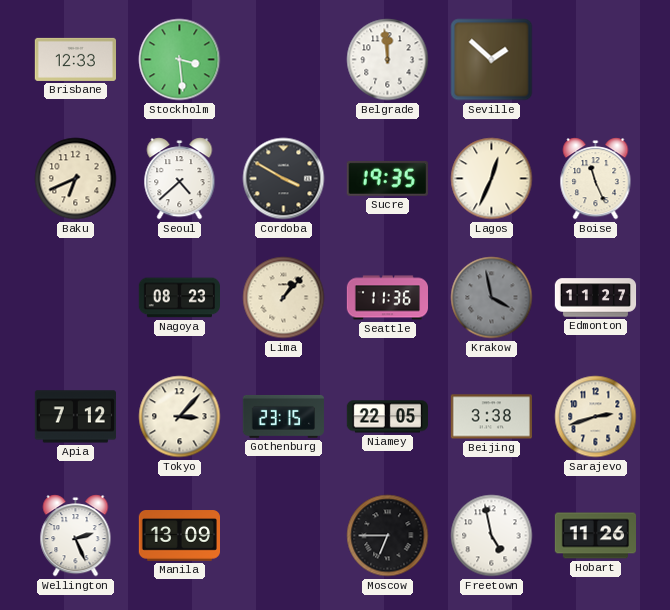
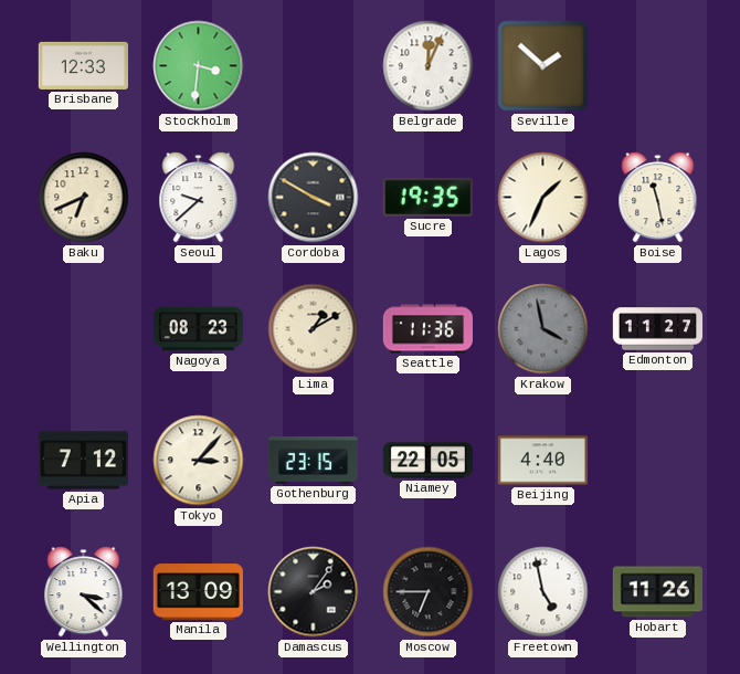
Stockholm: 3:29 -> 3:31 (199, 66)
Belgrade: 11:59 -> 12:04 (429, 66)
Seoul: 4:38 -> 9:38 (199, 198)
Lagos: 12:34 -> 1:34 (543, 198)
Boise: 11:26 -> 11:28 (658, 198)
Lima: 1:07 -> 1:10 (314, 329)
Beijing: 3:38 -> 4:40 (542, 461)
Sarajevo: 2:42 -> none (596, 417)
Wellington: 2:26 -> 3:22 (84, 592)
Damascus: none -> 2:06 (314, 592)
